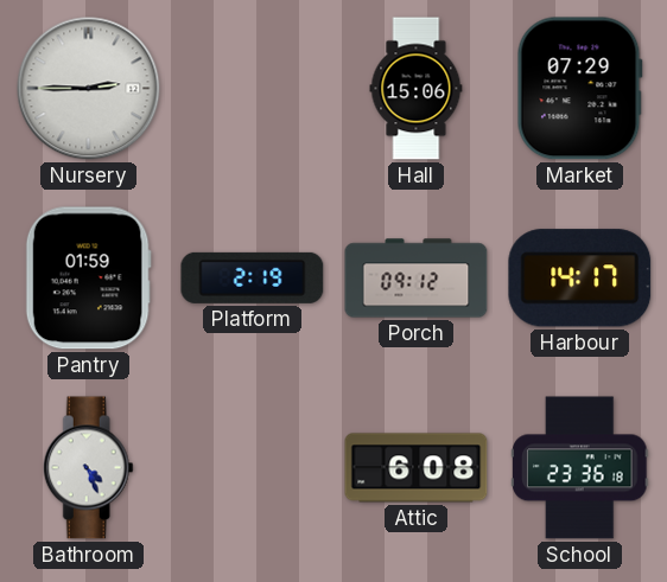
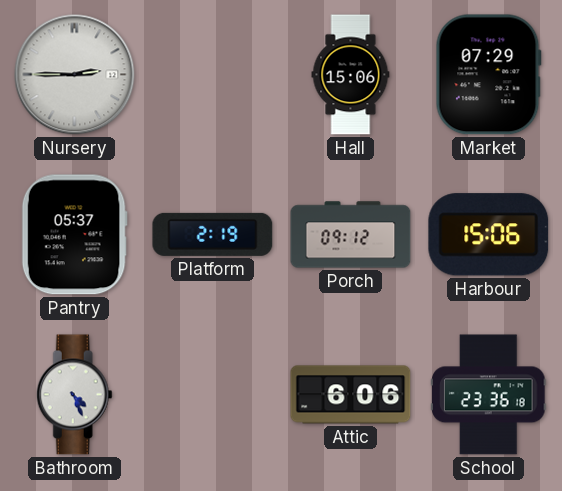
Pantry: 01:59 -> 05:37 (74, 235)
Harbour: 14:17 -> 15:06 (489, 235)
Attic: 6:08 -> 6:06 (351, 395)
